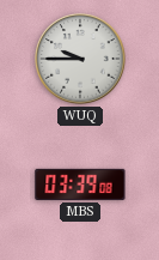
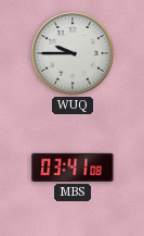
MBS: 03:39 -> 03:41 (73, 167)
